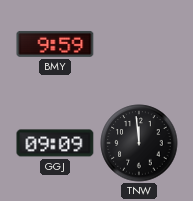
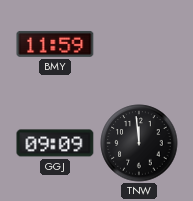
BMY: 9:59 -> 11:59 (55, 44)
